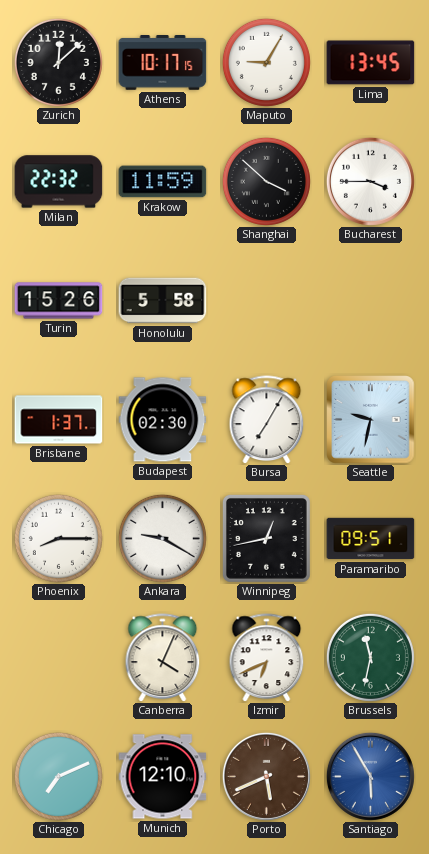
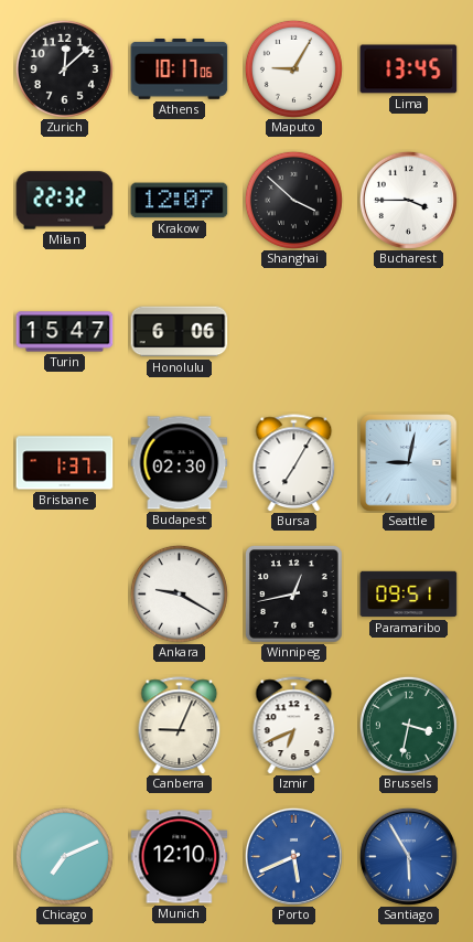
Athens: 10:17:15 -> 10:17:06 (180, 69)
Krakow: 11:59 -> 12:07 (180, 201)
Turin: 15:26 -> 15:47 (65, 332)
Honolulu: 5:58 -> 6:06 (180, 332)
Seattle: 9:32 -> 9:02 (409, 463)
Phoenix: 8:15 -> none (58, 538)
Canberra: 4:04 -> 9:04 (180, 725)
Brussels: 11:32 -> 3:32 (408, 725)
Porto dial: brown -> blue (293, 856)
